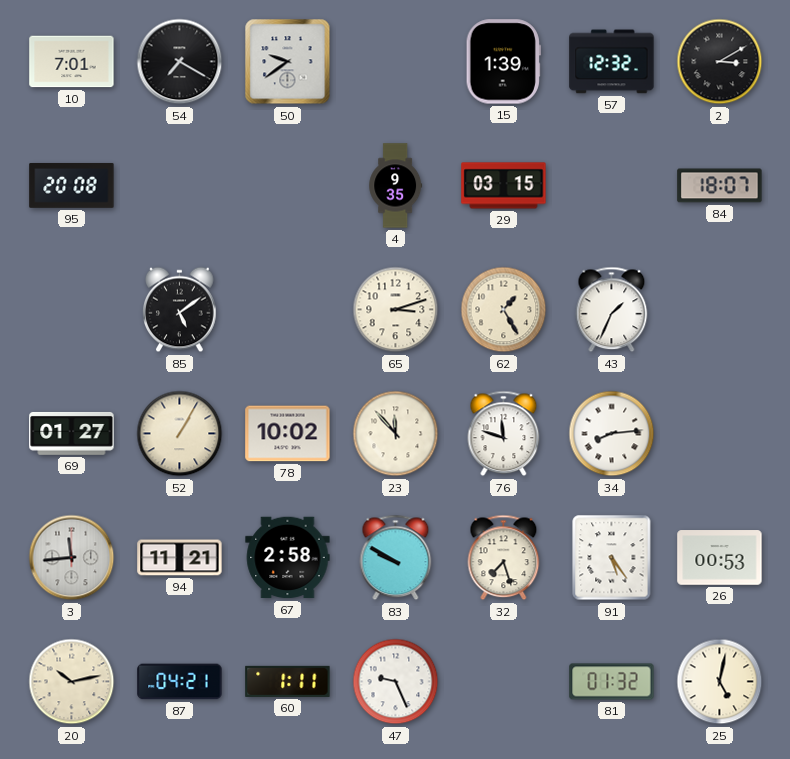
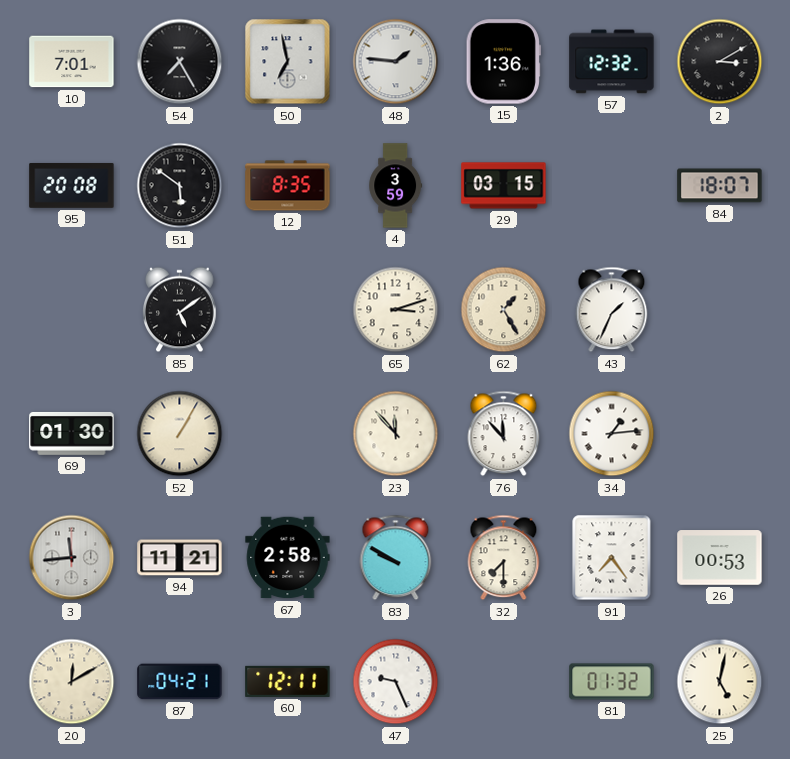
54: 7:20 -> 7:25 (180, 62)
50: 9:39 -> 6:58 (288, 62)
48: none -> 1:46 (396, 62)
15: 1:39 -> 1:36 (503, 62)
51: none -> 5:51 (180, 186)
12: none -> 8:35 (288, 186)
4: 9:35 -> 3:59 (396, 186)
69: 01:27 -> 01:30 (72, 434)
78: 10:02 -> none (288, 434)
76: 11:48 -> 11:53 (504, 434)
34: 8:14 -> 1:14 (612, 434)
32: 7:27 -> 7:30 (504, 558)
91: 5:24 -> 7:24 (612, 558)
20: 10:13 -> 12:10 (72, 682)
60: 1:11 -> 12:11 (288, 681)
